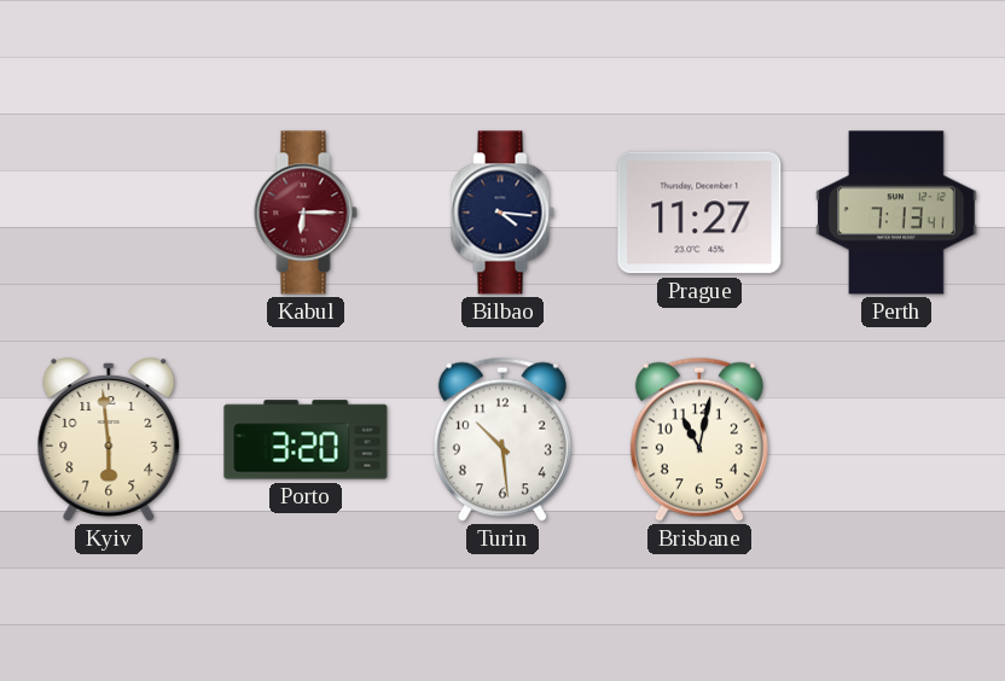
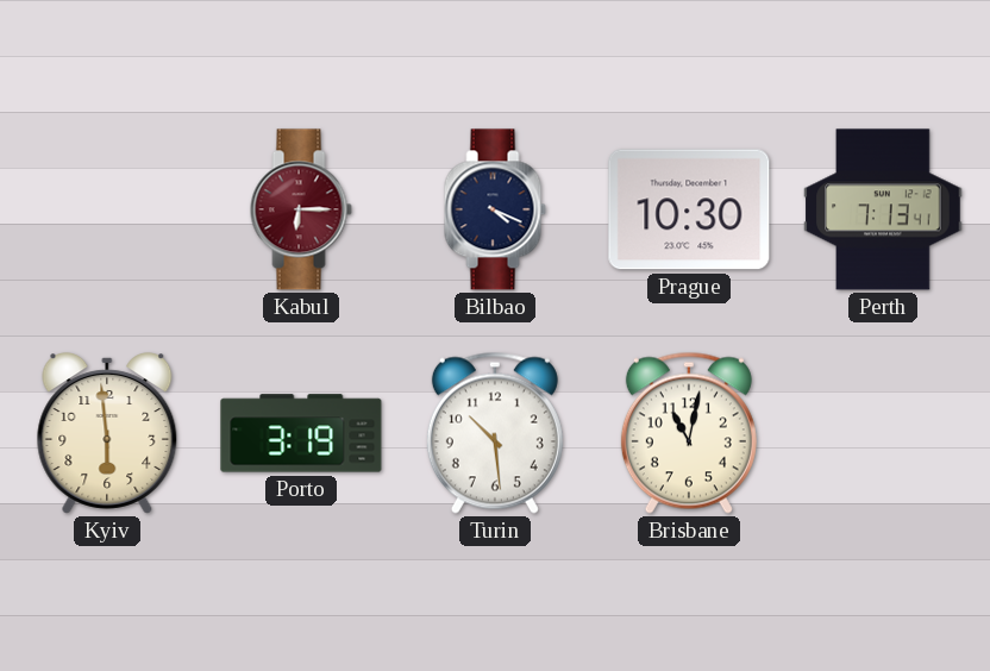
Bilbao: 4:16 -> 4:19 (495, 209)
Prague: 11:27 -> 10:30 (689, 209)
Porto: 3:20 -> 3:19 (301, 433)
